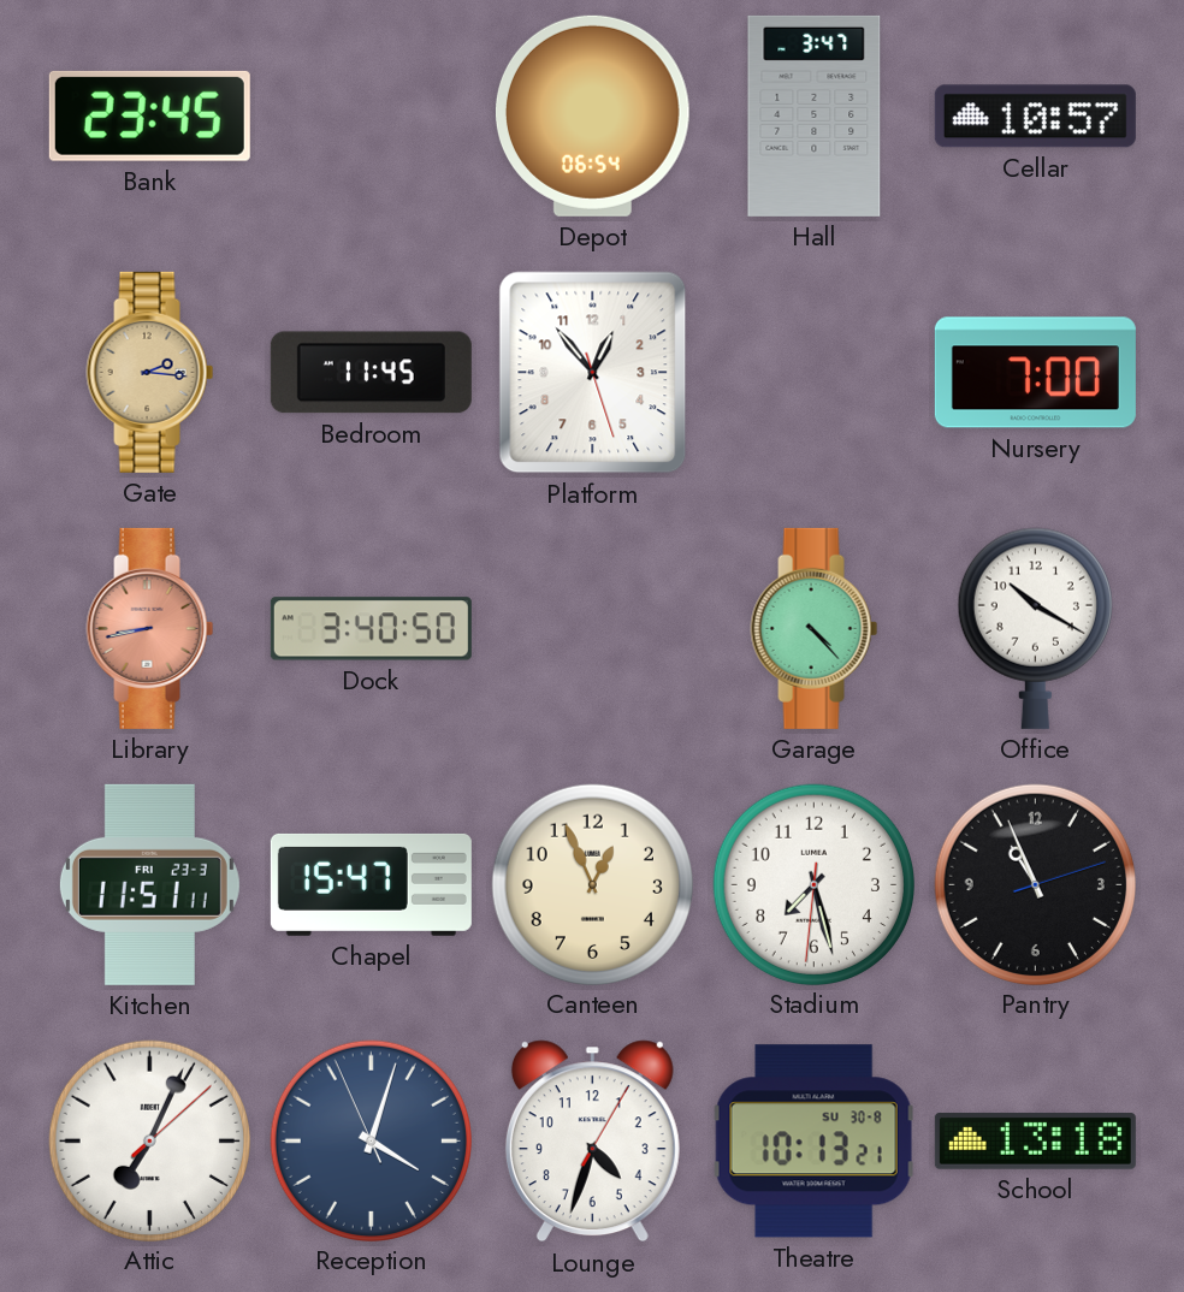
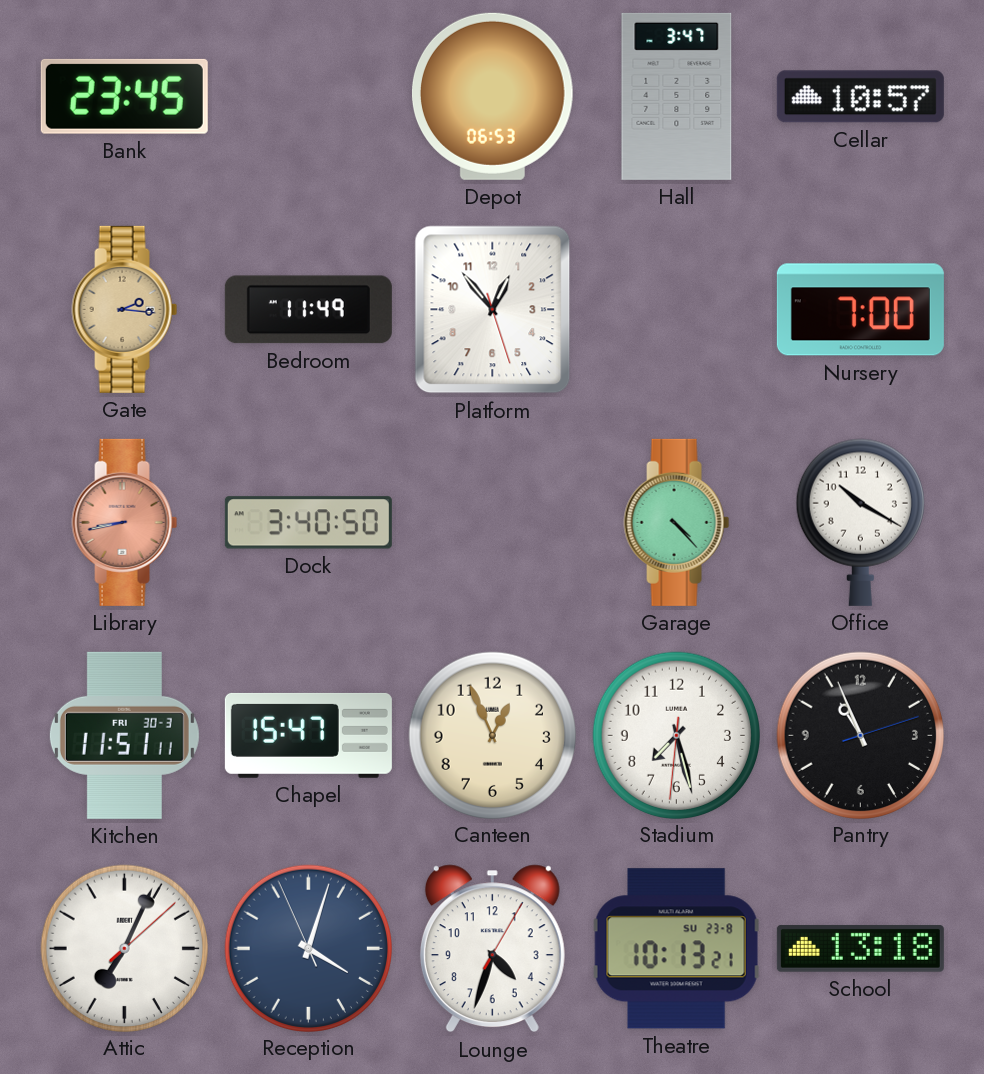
Depot: 06:54 -> 06:53 (492, 96)
Bedroom: 11:45 -> 11:49 (308, 310)
Kitchen date: FRI 23-3 -> FRI 30-3 (124, 735)
Theatre date: SU 30-8 -> SU 23-8 (677, 949)
